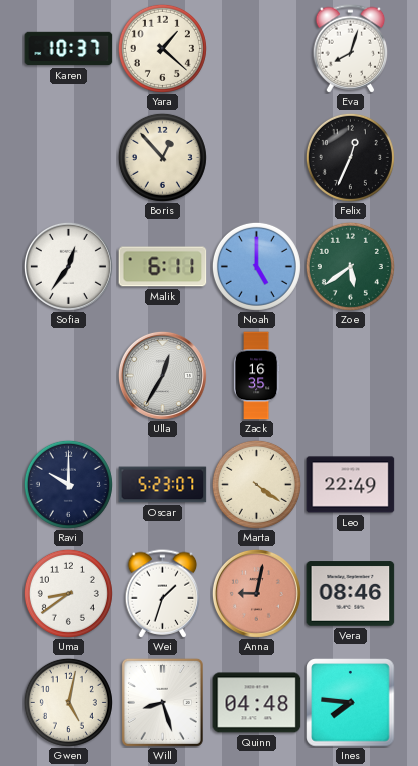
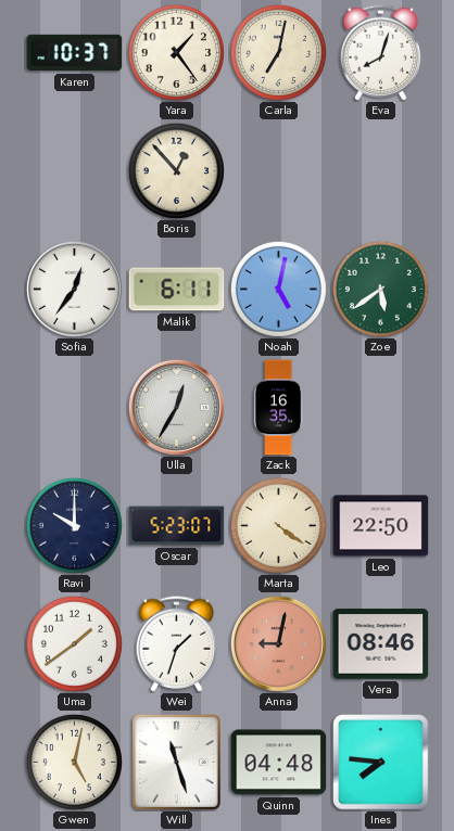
Yara: 1:22 -> 1:24 (176, 52)
Carla: none -> 7:02 (278, 52)
Felix: 12:34 -> none (350, 157)
Noah: 5:00 -> 5:02 (278, 289)
Leo: 22:49 -> 22:50 (381, 526)
Uma: 8:39 -> 1:39 (74, 643)
Will: 8:27 -> 11:27 (176, 762)
